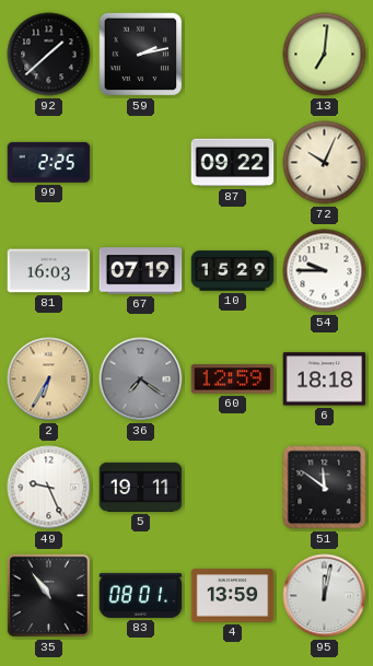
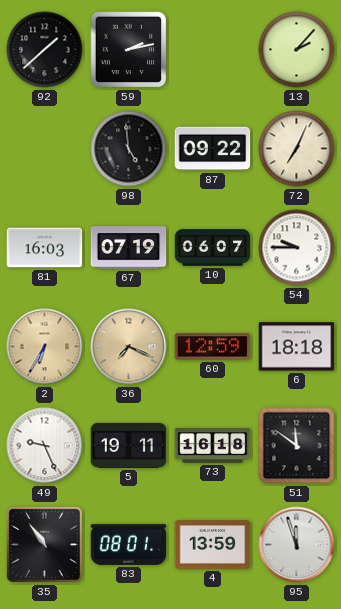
13: 7:01 -> 2:07 (297, 50)
99: 2:25 -> none (49, 162)
98: none -> 4:59 (129, 149)
72: 10:04 -> 7:04 (297, 149)
10: 15:29 -> 06:07 (213, 248)
36: 7:21 -> 7:19 (129, 347)
36 dial: grey -> champagne (129, 347)
73: none -> 16:18 (213, 446)
95: 12:02 -> 11:57 (297, 545)
